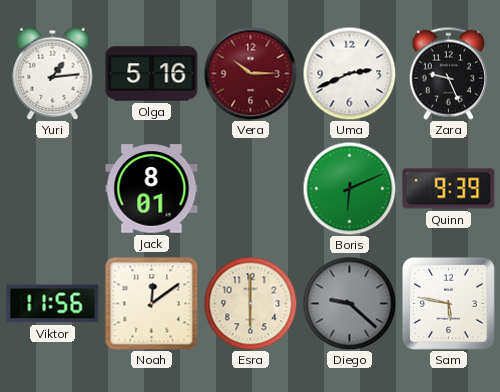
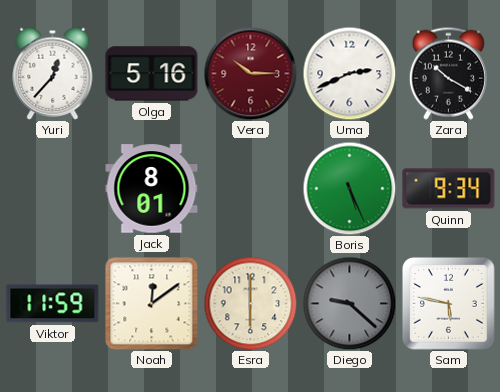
Yuri: 1:14 -> 12:37 (53, 73)
Zara: 9:26 -> 10:20 (448, 73)
Boris: 6:11 -> 5:26 (349, 188)
Quinn: 9:39 -> 9:34 (449, 189)
Viktor: 11:56 -> 11:59 (53, 304)
